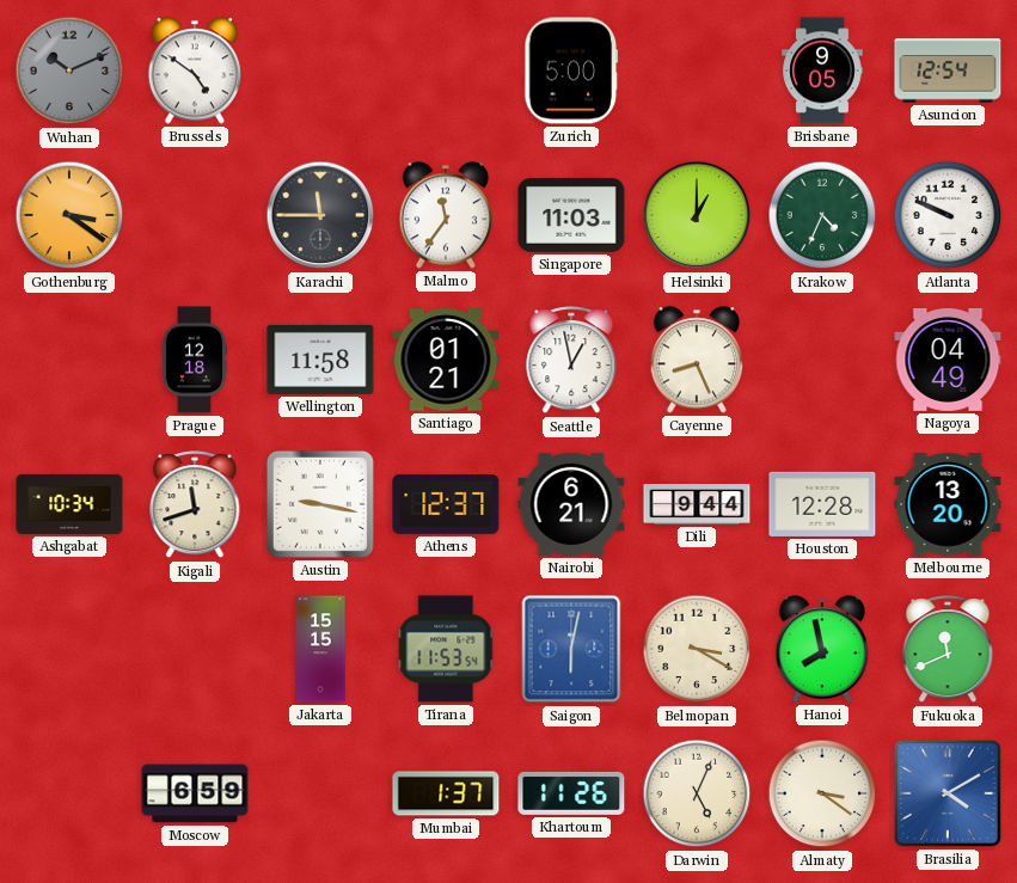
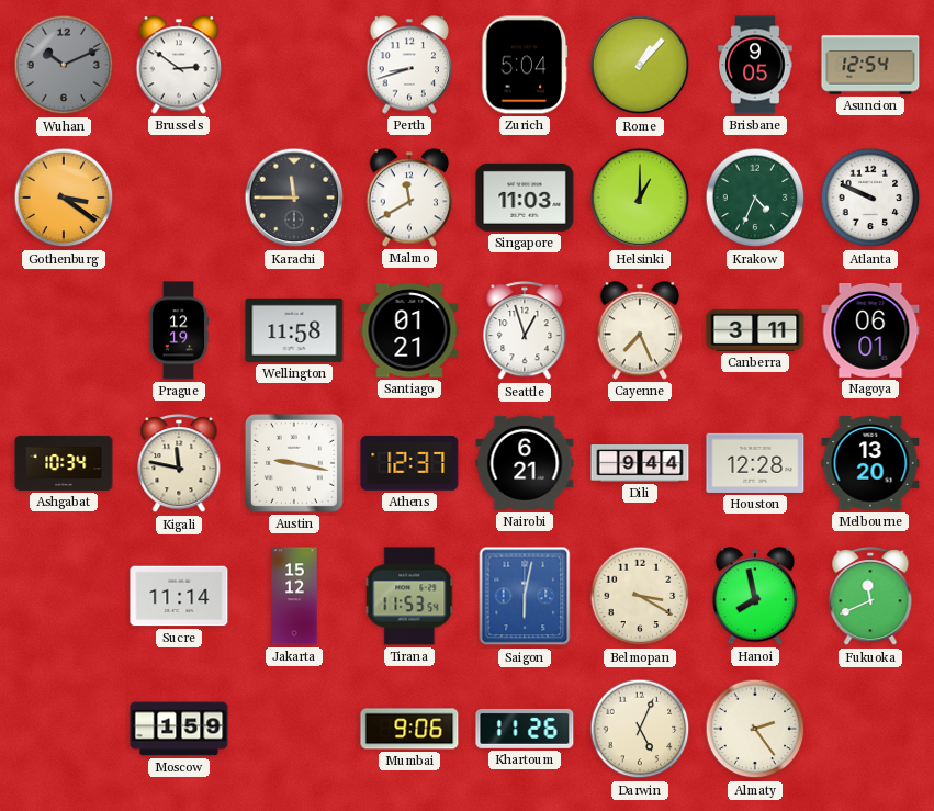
Brussels: 4:51 -> 2:51 (179, 65)
Perth: none -> 8:42 (409, 65)
Zurich: 5:00 -> 5:04 (525, 65)
Rome: none -> 1:07 (640, 65)
Malmo: 11:36 -> 11:40 (409, 198)
Prague: 12:18 -> 12:19 (179, 330)
Seattle: 12:58 -> 12:57 (525, 331)
Cayenne: 8:26 -> 7:26 (640, 330)
Canberra: none -> 3:11 (755, 330)
Nagoya: 04:49 -> 06:01 (870, 330)
Kigali: 11:42 -> 11:47 (179, 464)
Sucre: none -> 11:14 (179, 596)
Jakarta: 15:15 -> 15:12 (294, 596)
Moscow: 6:59 -> 1:59 (179, 729)
Mumbai: 1:37 -> 9:06 (409, 729)
Almaty: 3:21 -> 2:24 (755, 729)
Brasilia: 4:10 -> none (948, 793)
